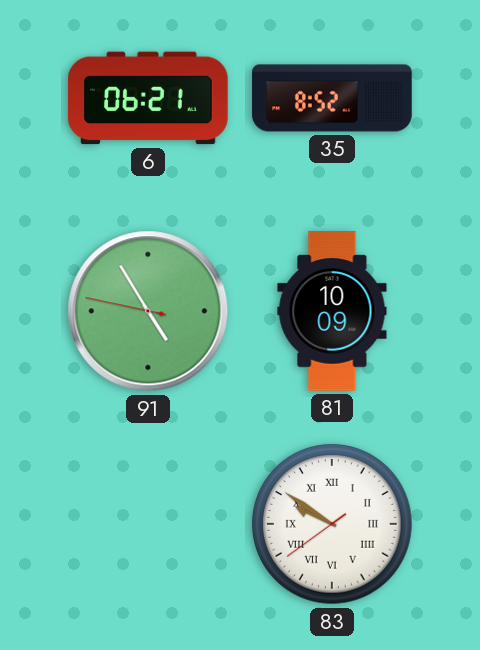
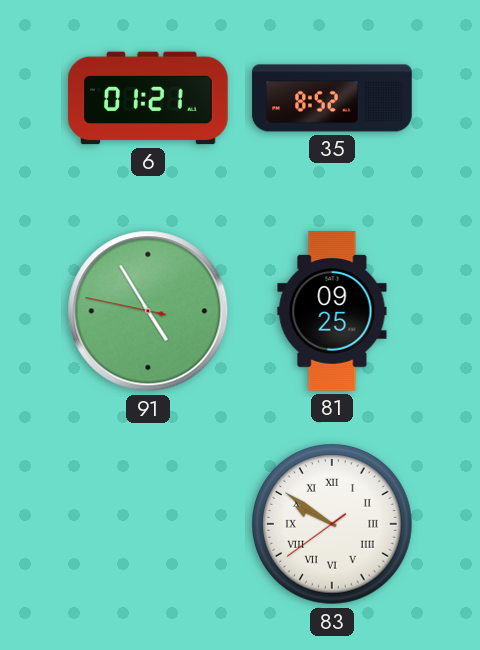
6: 06:21 -> 01:21 (148, 98)
81: 10:09 -> 09:25 (332, 311)
